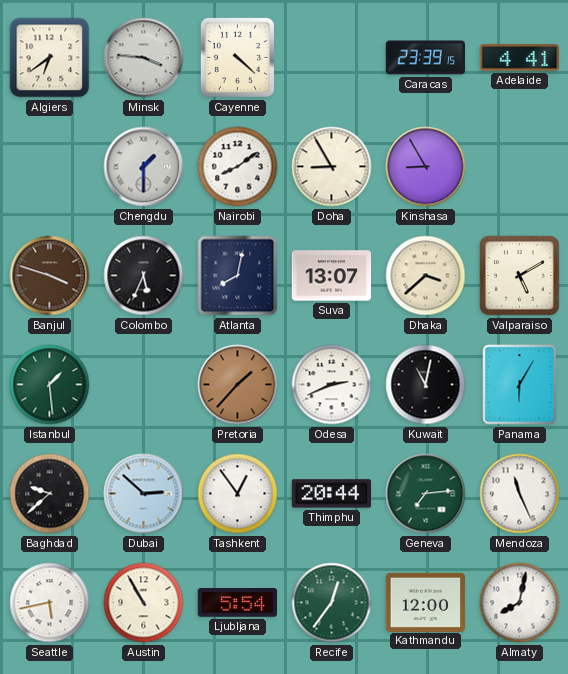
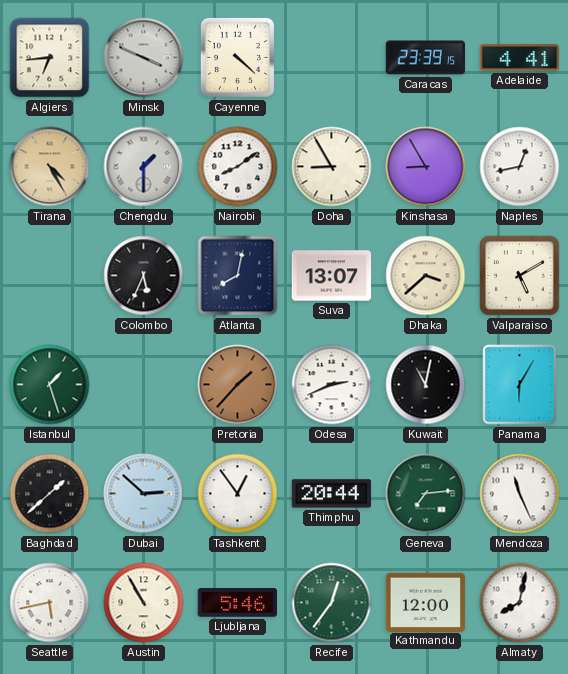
Algiers: 6:39 -> 6:44 (50, 58)
Minsk: 3:46 -> 3:49 (144, 58)
Tirana: none -> 4:25 (50, 167)
Naples: none -> 12:43 (520, 167)
Banjul: 3:48 -> none (50, 276)
Istanbul: 1:29 -> 1:27 (50, 385)
Baghdad: 9:38 -> 1:38 (50, 494)
Ljubljana: 5:54 -> 5:46 (237, 603)
